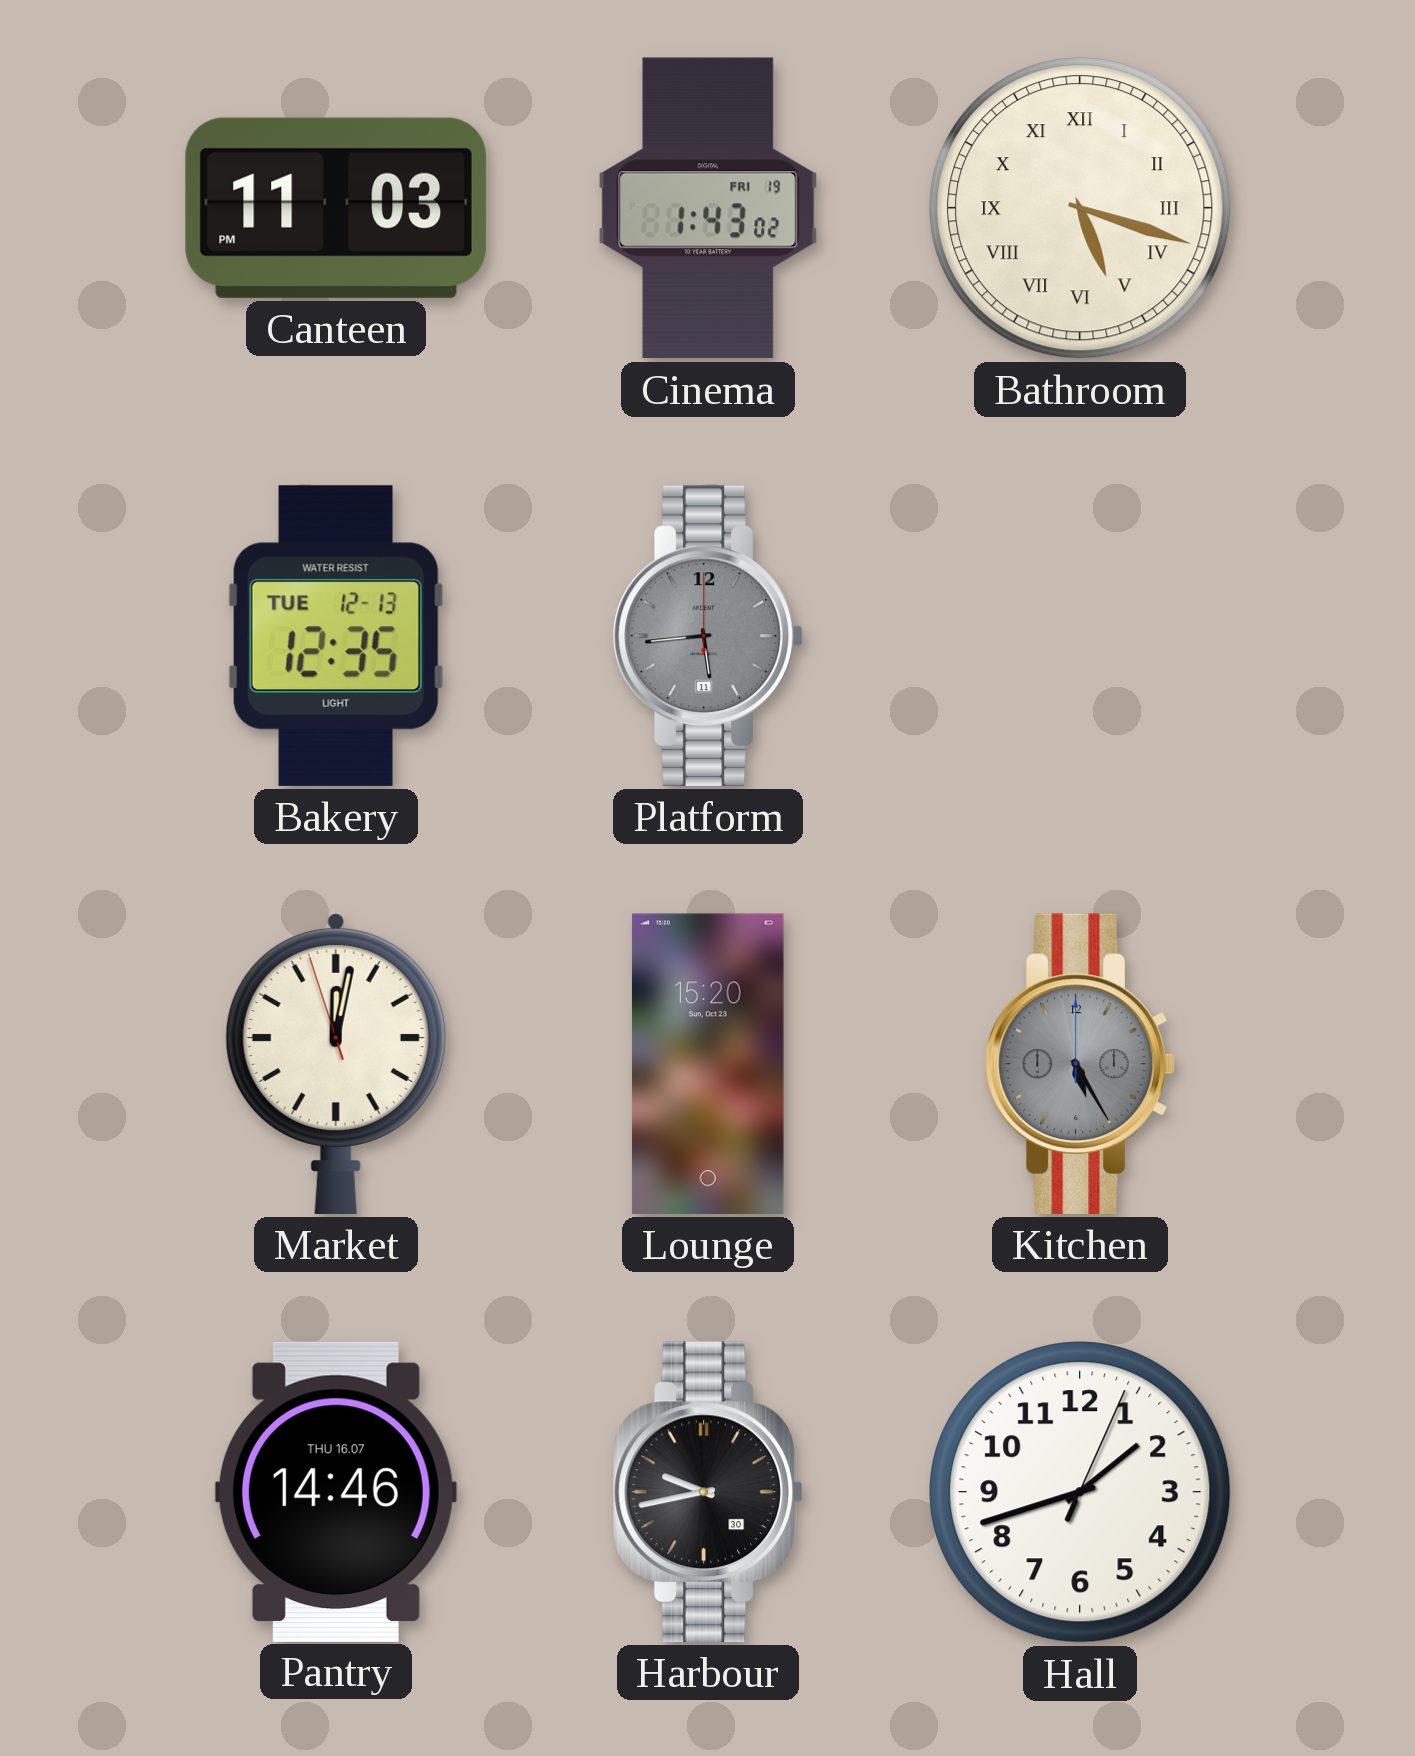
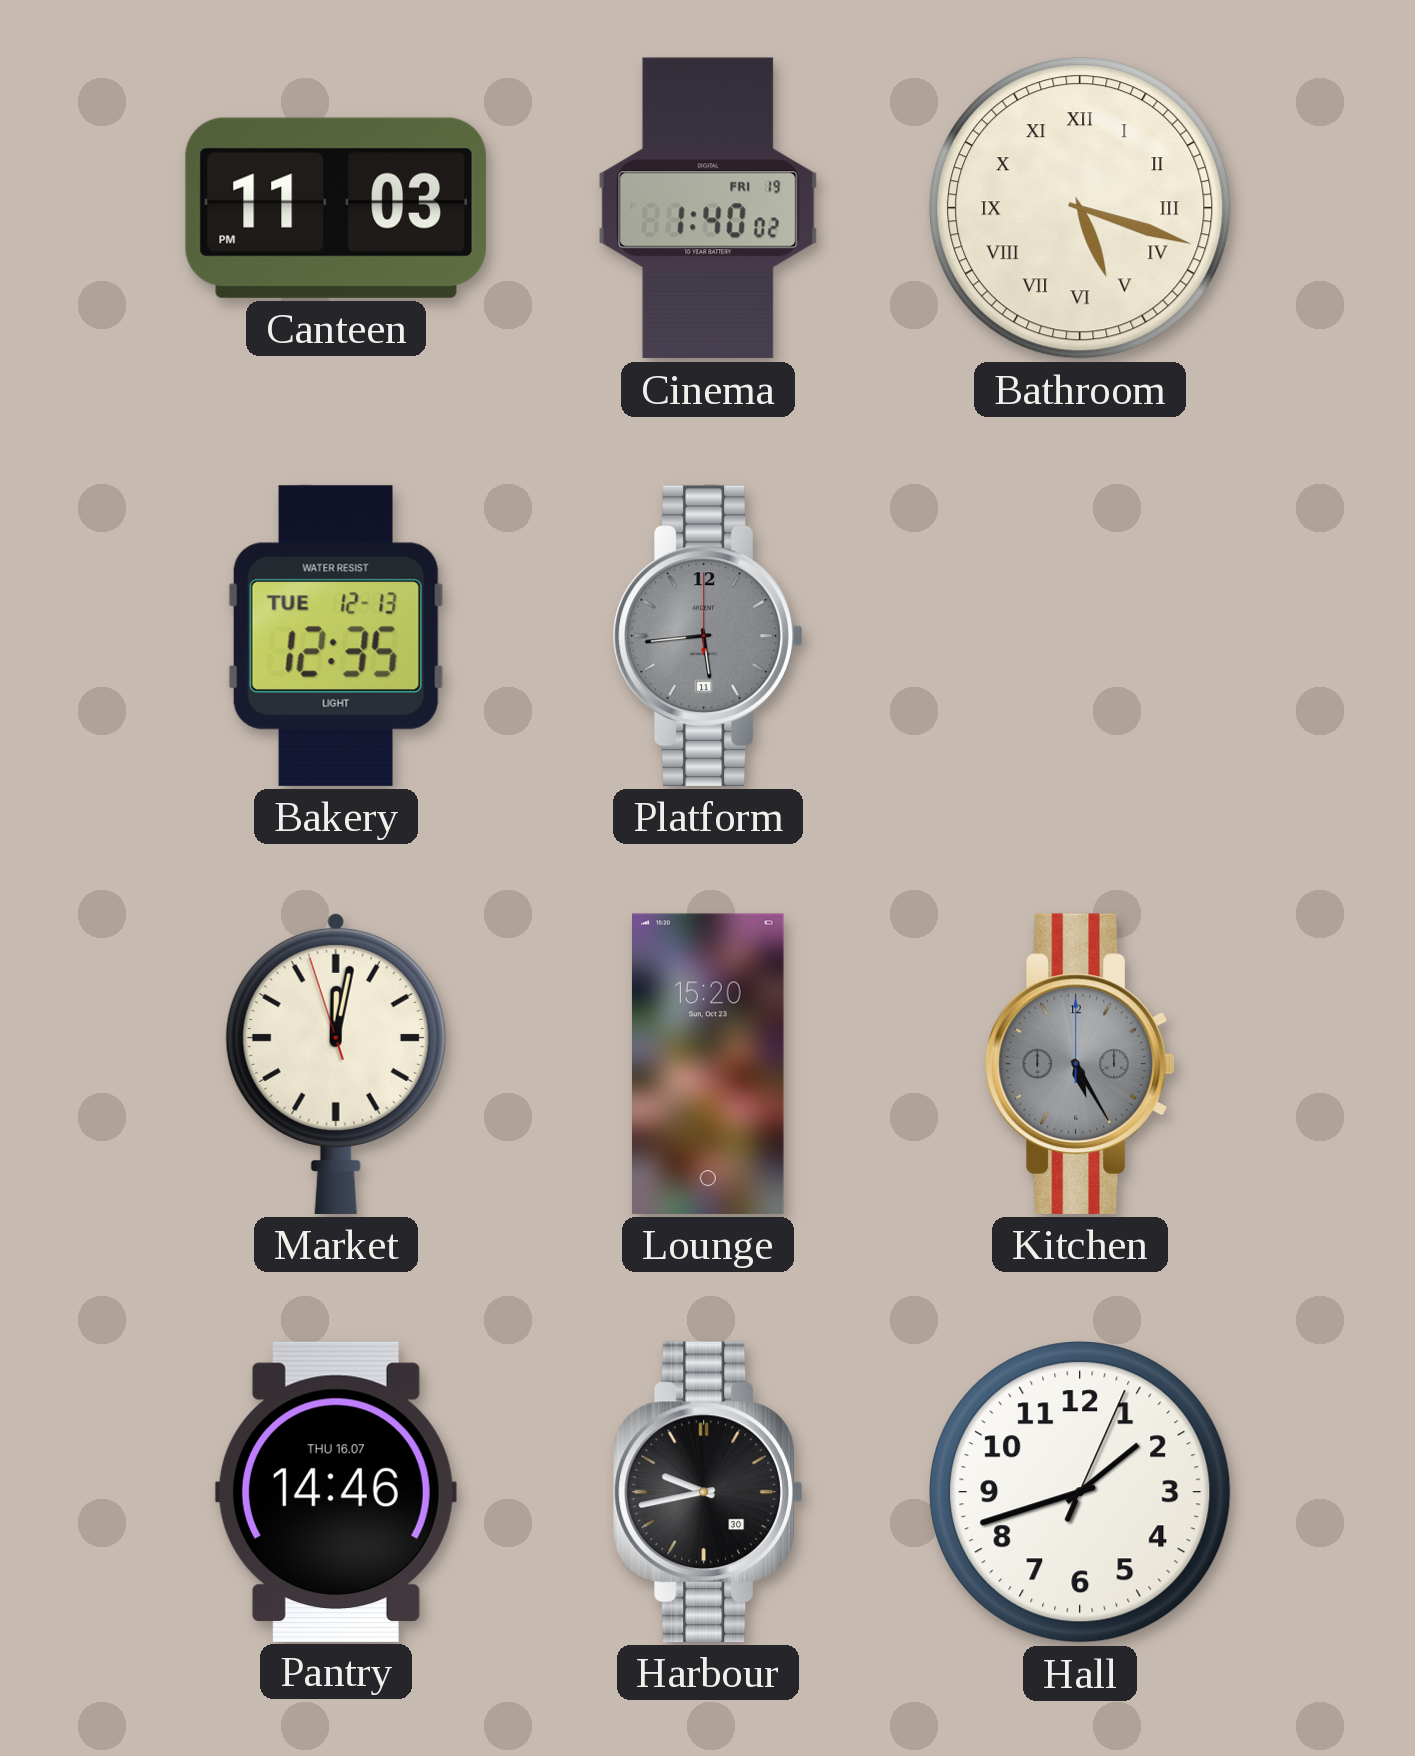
Cinema: 1:43 -> 1:40 (708, 208)
